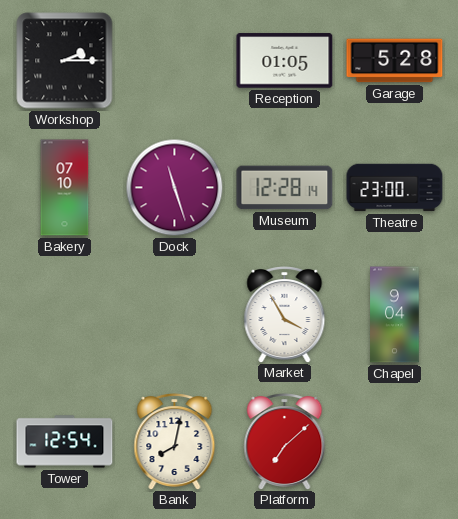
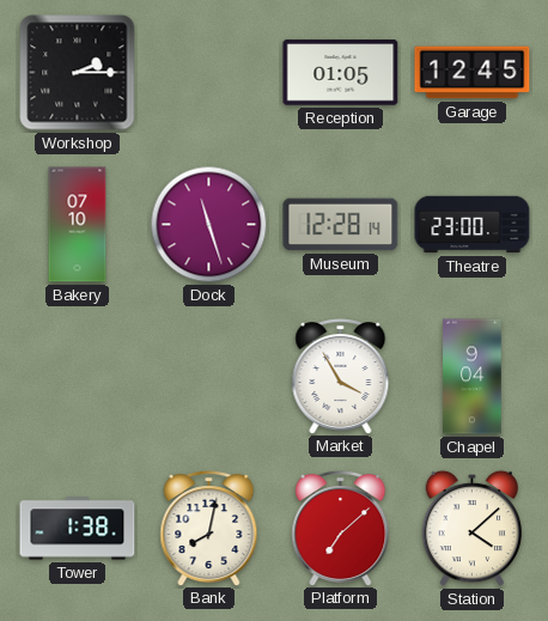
Garage: 5:28 -> 12:45 (473, 73)
Tower: 12:54 -> 1:38 (78, 529)
Station: none -> 4:08 (473, 529)
